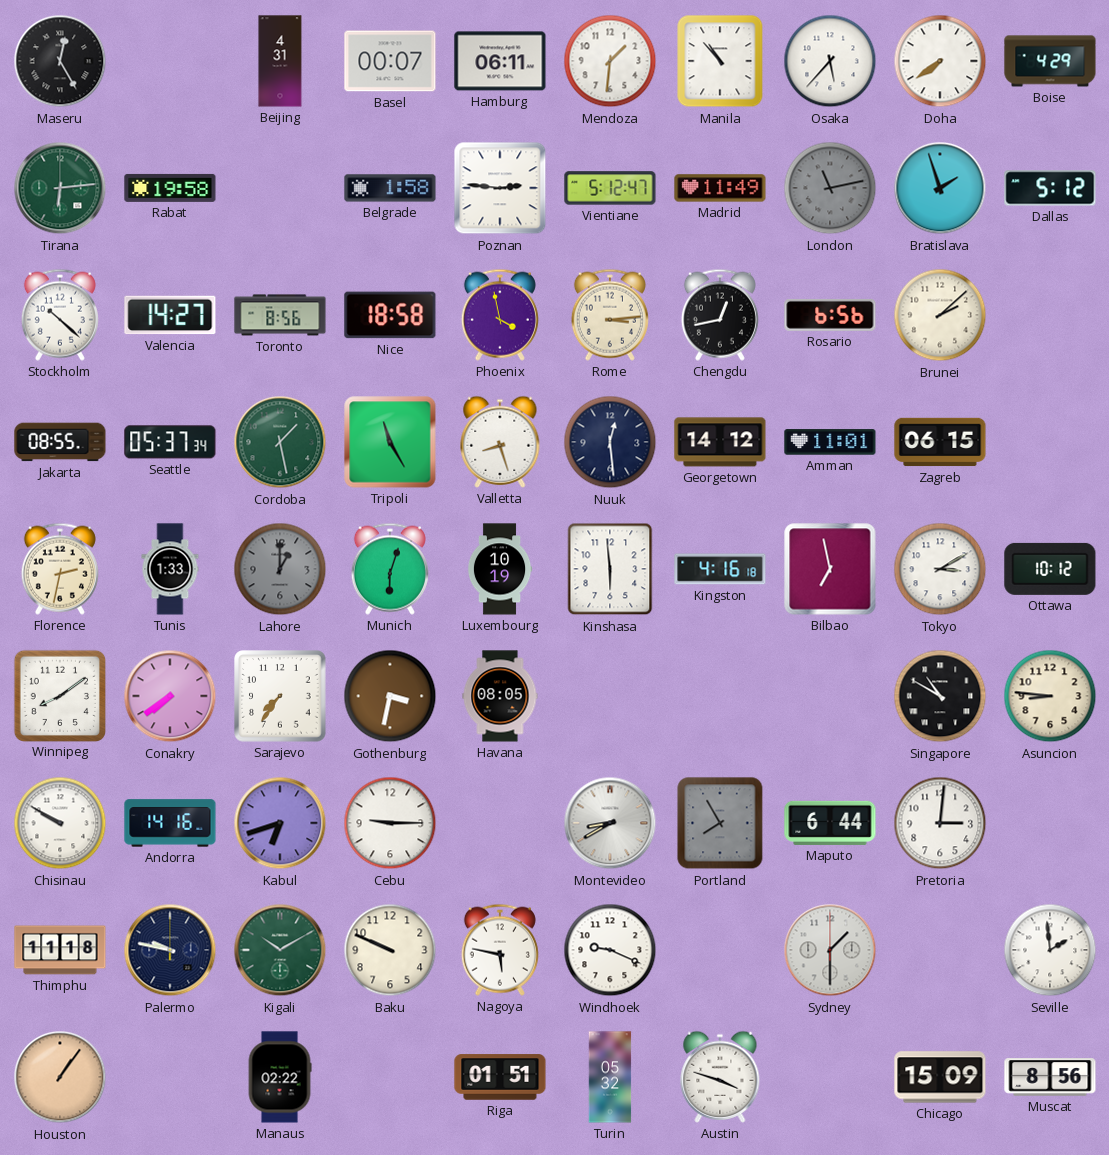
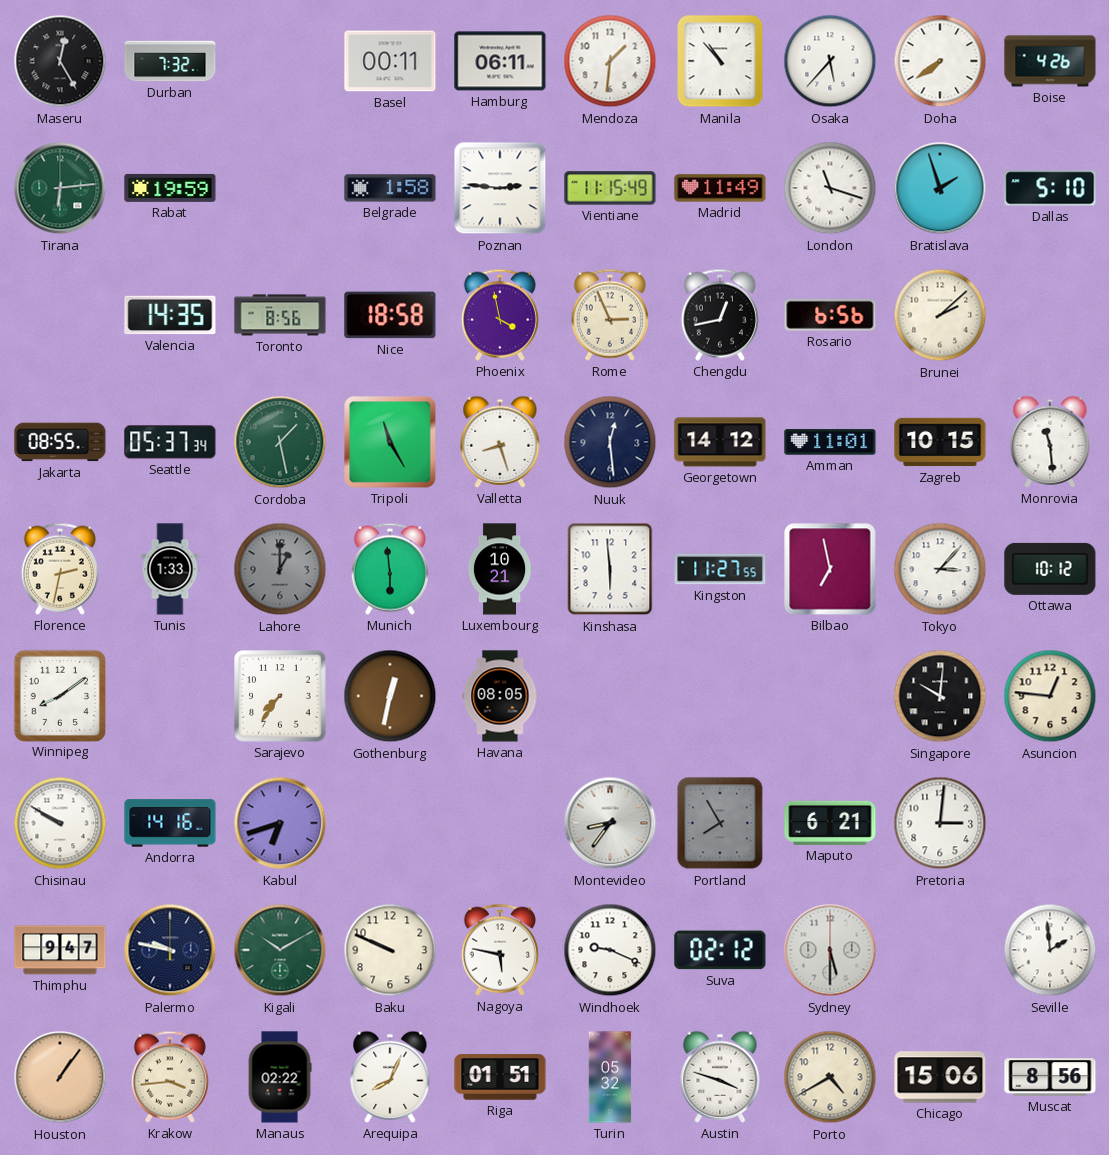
Durban: none -> 7:32 (170, 61)
Beijing: 4:31 -> none (280, 61)
Basel: 00:07 -> 00:11 (390, 61)
Boise: 4:29 -> 4:26 (1050, 61)
Rabat: 19:58 -> 19:59 (170, 188)
Vientiane: 5:12 -> 11:15 (610, 188)
London: 11:13 -> 11:18 (830, 188)
London dial: grey -> white (830, 188)
Dallas: 5:12 -> 5:10 (1050, 188)
Stockholm: 10:22 -> none (60, 315)
Valencia: 14:27 -> 14:35 (170, 315)
Rome: 3:14 -> 2:56 (610, 315)
Zagreb: 06:15 -> 10:15 (940, 442)
Monrovia: none -> 11:29 (1050, 442)
Munich: 6:03 -> 5:59 (390, 569)
Luxembourg: 10:19 -> 10:21 (500, 569)
Kingston: 4:16 -> 11:27 (720, 569)
Tokyo: 3:10 -> 3:07 (940, 569)
Conakry: 7:39 -> none (170, 696)
Gothenburg: 3:32 -> 12:32 (390, 696)
Singapore: 10:50 -> 10:01 (940, 696)
Asuncion: 8:46 -> 12:46 (1050, 696)
Cebu: 9:15 -> none (390, 823)
Montevideo: 8:40 -> 8:36 (610, 823)
Maputo: 6:44 -> 6:21 (830, 823)
Thimphu: 11:18 -> 9:47 (60, 950)
Suva: none -> 02:12 (720, 950)
Sydney: 1:30 -> 5:30 (830, 950)
Krakow: none -> 3:44 (170, 1077)
Arequipa: none -> 8:04 (390, 1077)
Porto: none -> 4:40 (830, 1077)
Chicago: 15:09 -> 15:06 (940, 1077)
